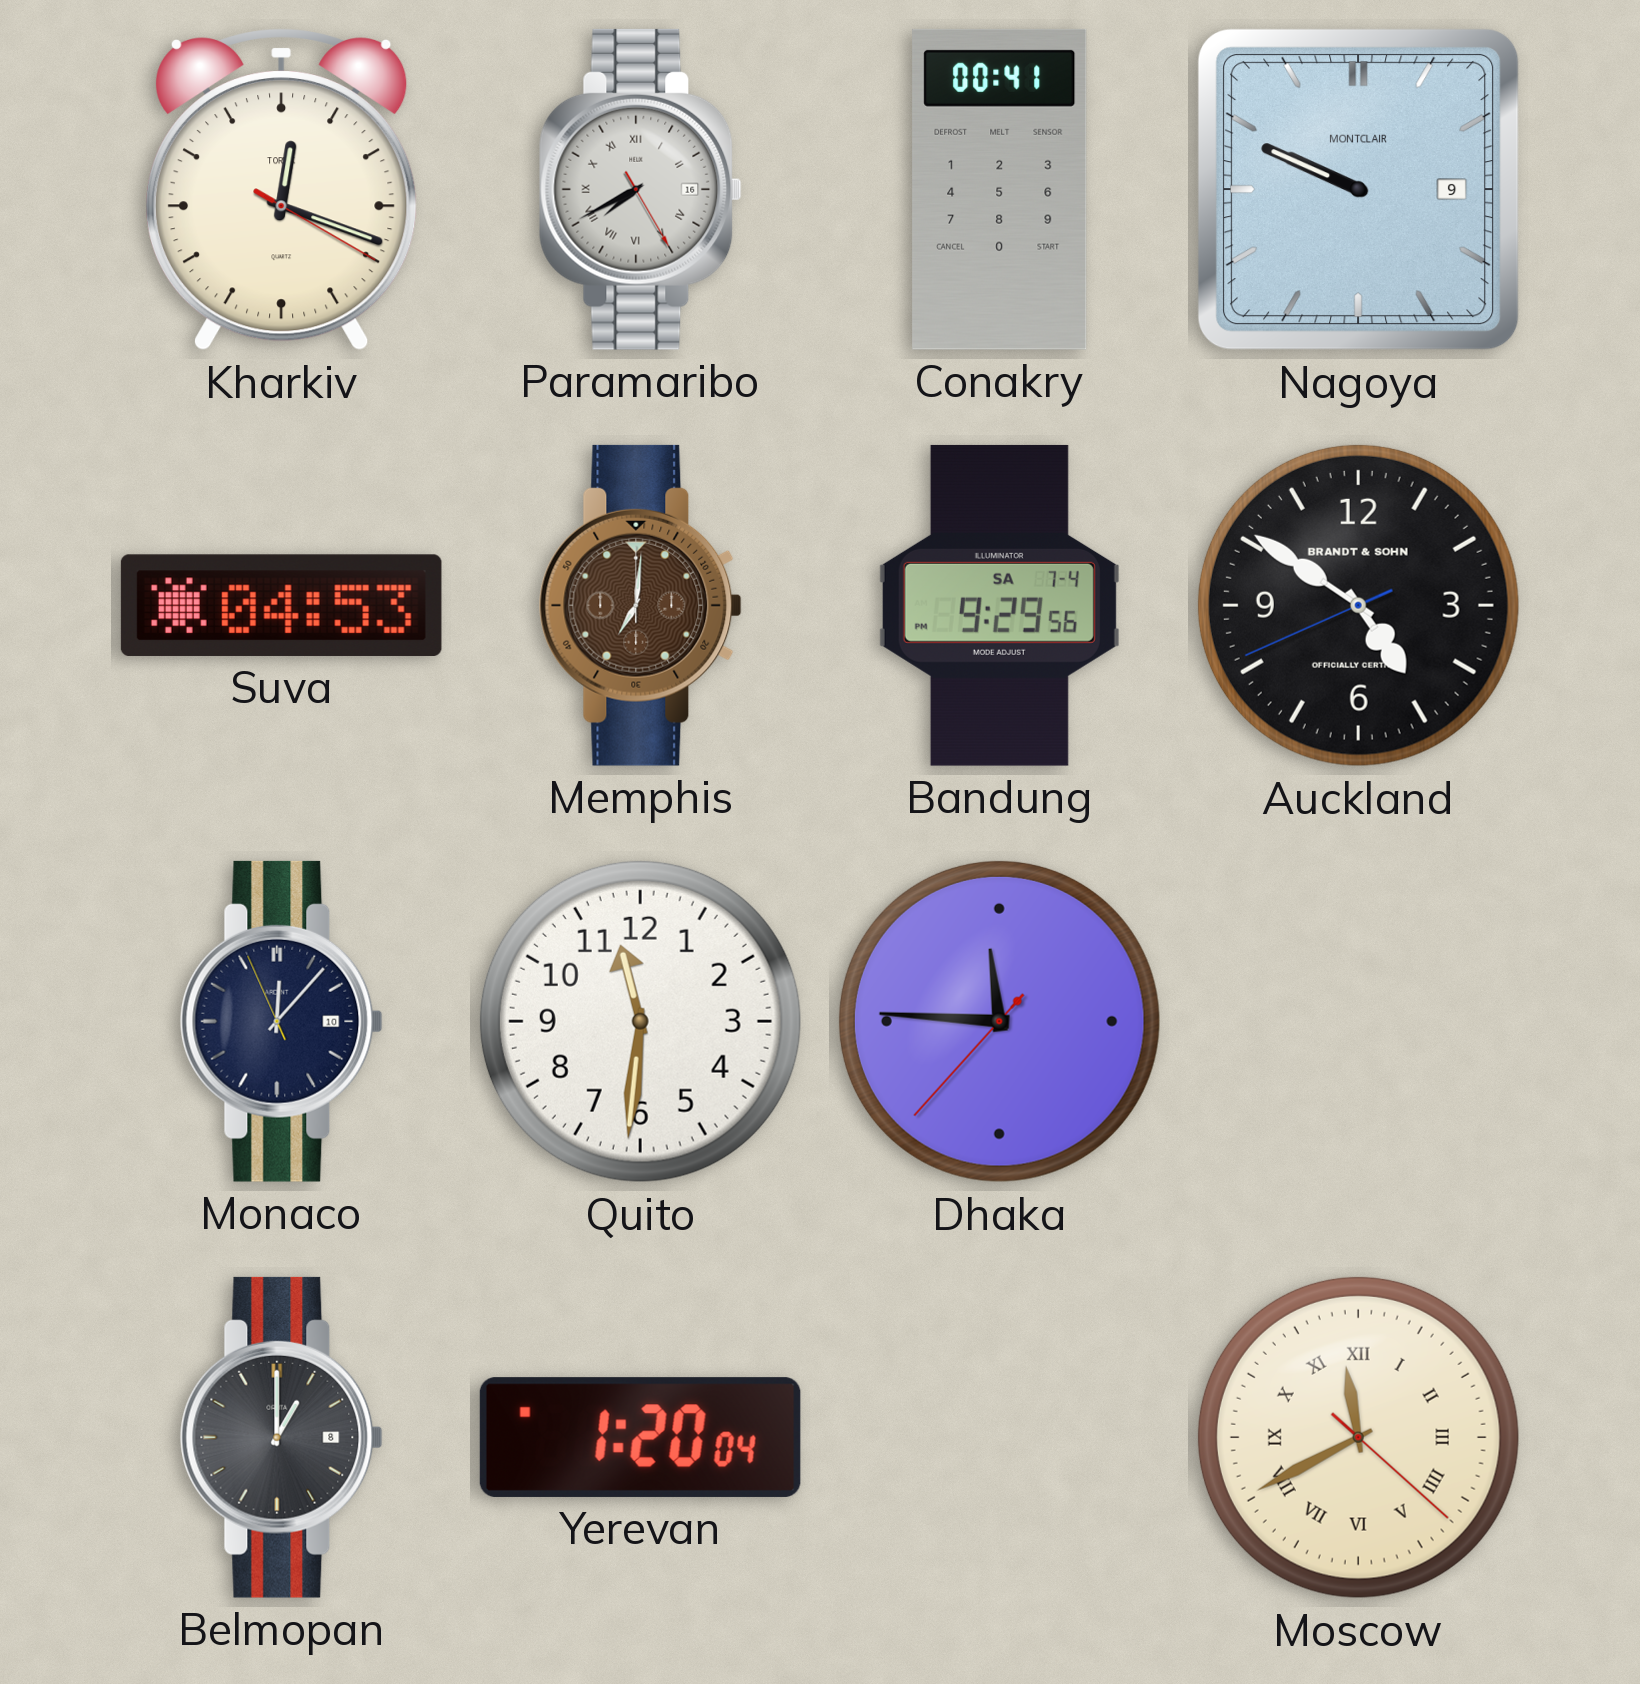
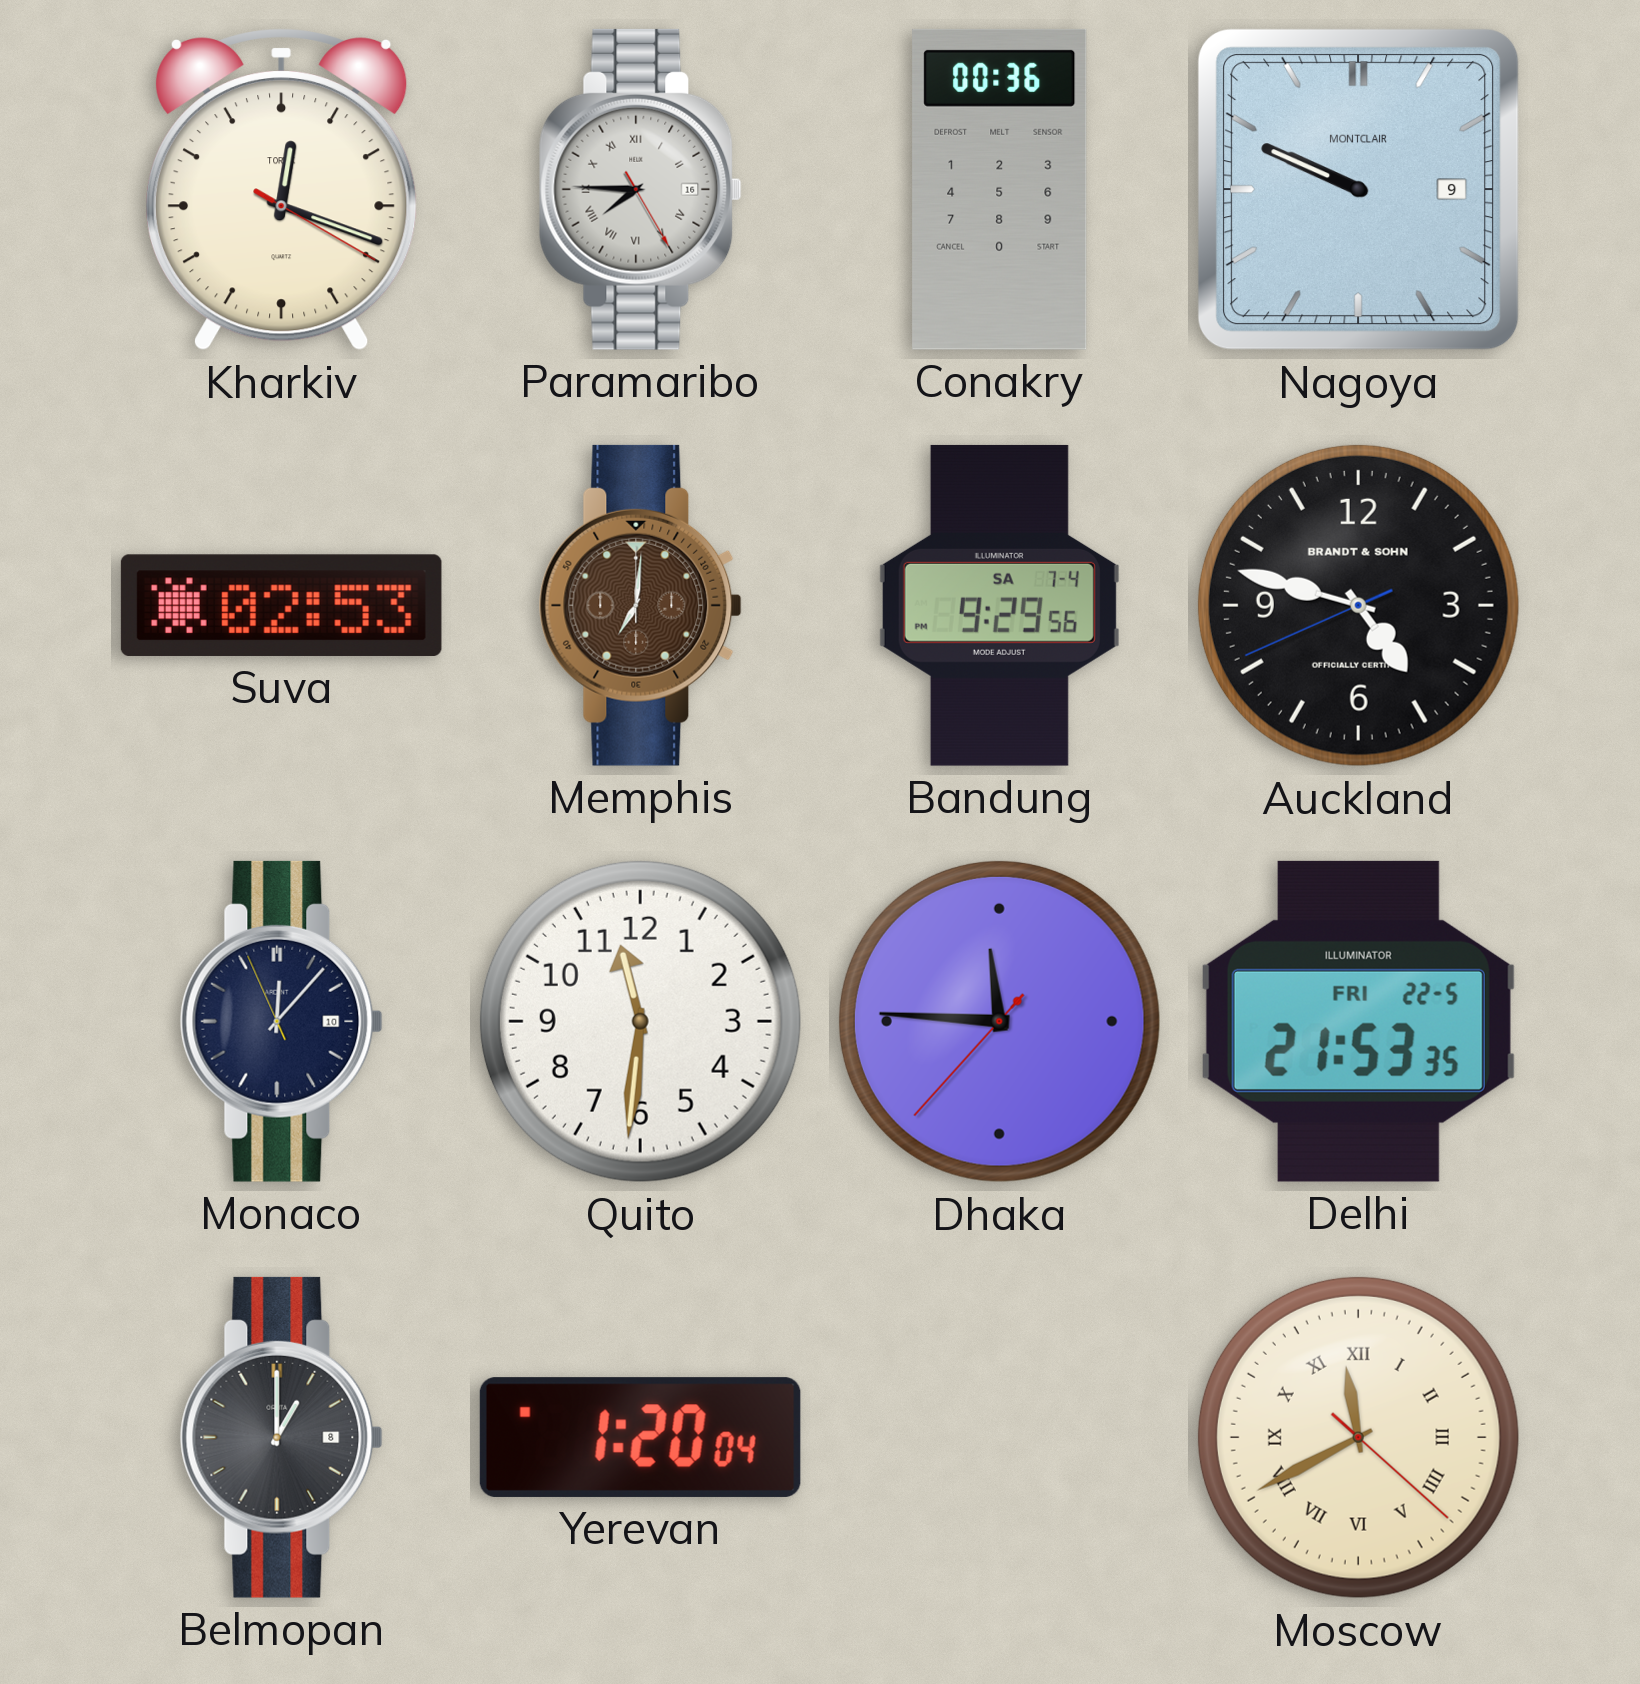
Paramaribo: 7:40 -> 7:45 (640, 189)
Conakry: 00:41 -> 00:36 (1000, 189)
Suva: 04:53 -> 02:53 (281, 605)
Auckland: 4:50 -> 4:47 (1358, 605)
Delhi: none -> 21:53 (1358, 1021)
